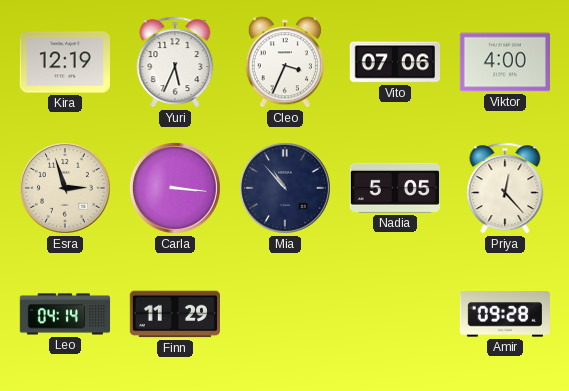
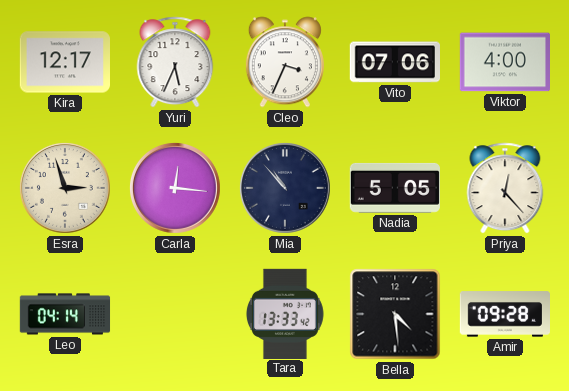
Kira: 12:19 -> 12:17 (64, 62)
Carla: 3:16 -> 12:16 (175, 188)
Finn: 11:29 -> none (174, 314)
Tara: none -> 13:33 (285, 313)
Bella: none -> 4:29 (395, 314)
